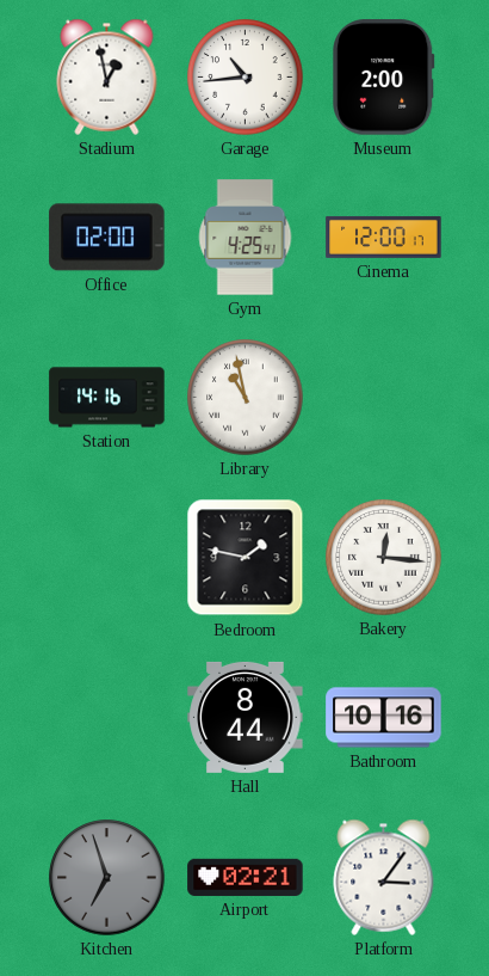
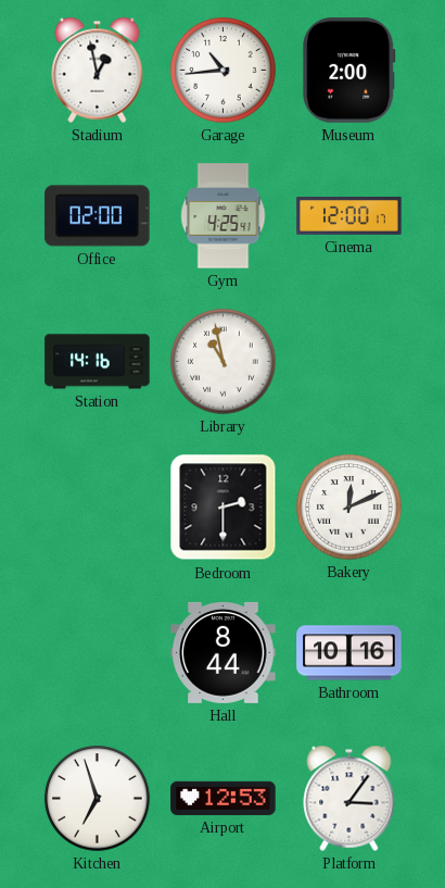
Bedroom: 1:47 -> 2:30 (224, 508)
Bakery: 12:16 -> 12:11 (349, 508)
Kitchen dial: grey -> white (98, 799)
Airport: 02:21 -> 12:53 (224, 798)
